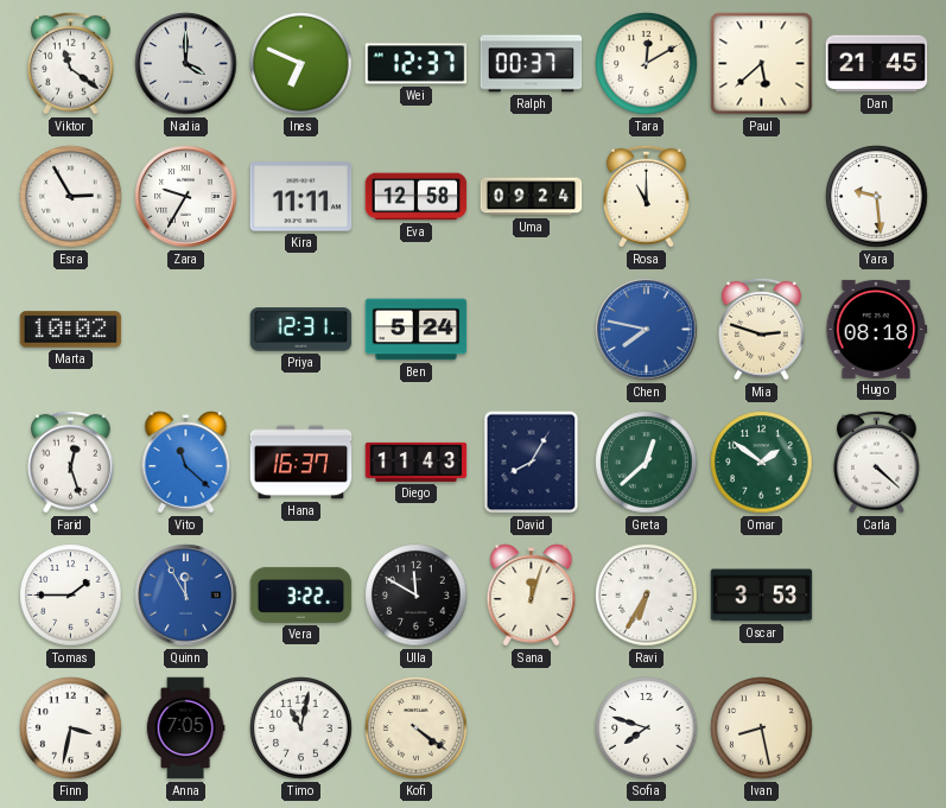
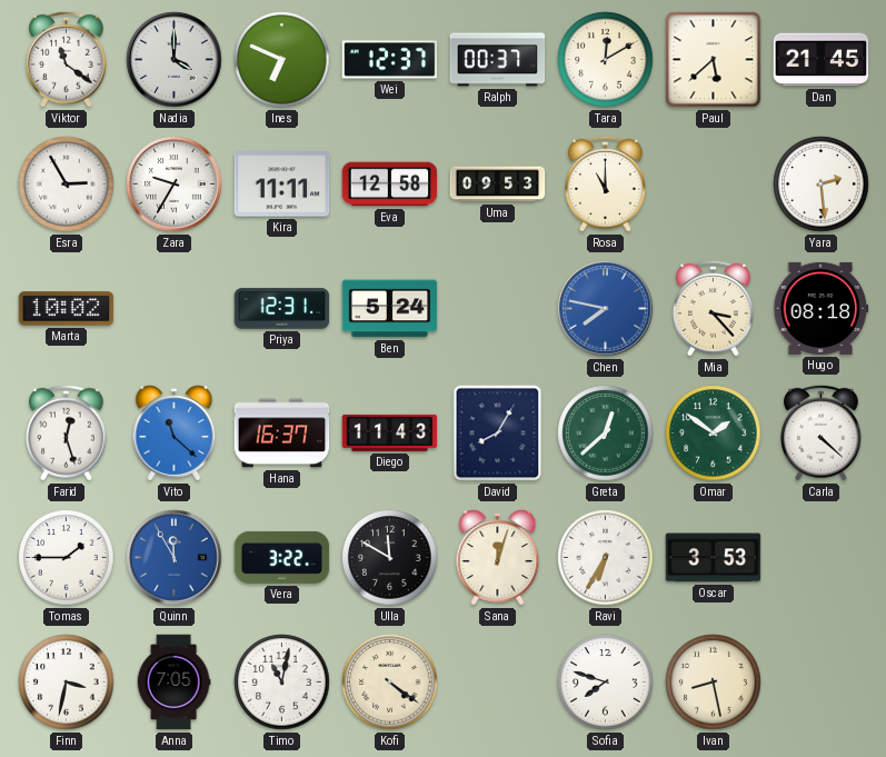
Uma: 09:24 -> 09:53 (498, 185)
Yara: 9:29 -> 2:29 (822, 185)
Mia: 2:48 -> 3:23 (714, 308)
